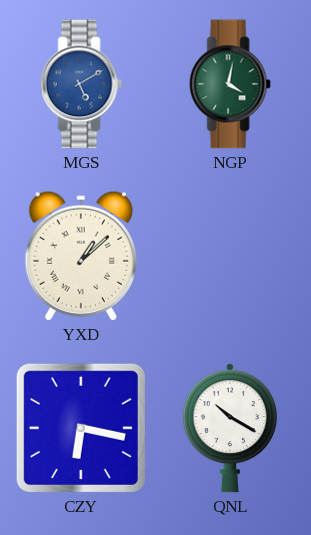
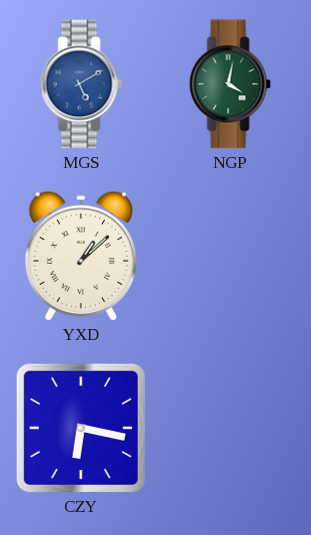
QNL: 10:20 -> none (230, 428)
